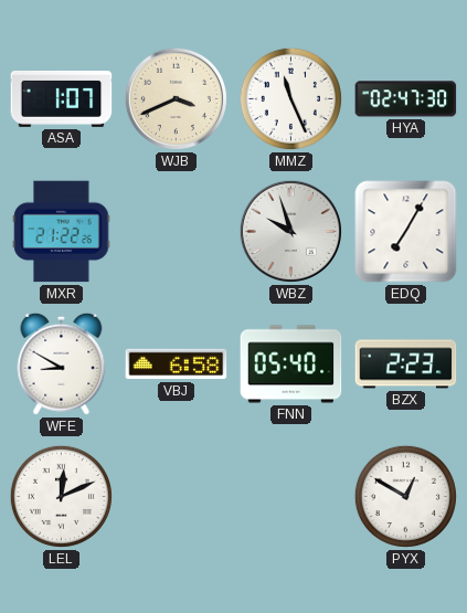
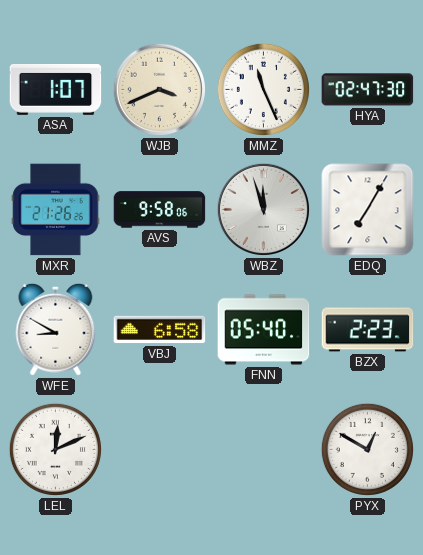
MXR: 21:22 -> 21:26 (56, 210)
AVS: none -> 9:58 (160, 210)
WBZ: 9:57 -> 11:57 (263, 209)
